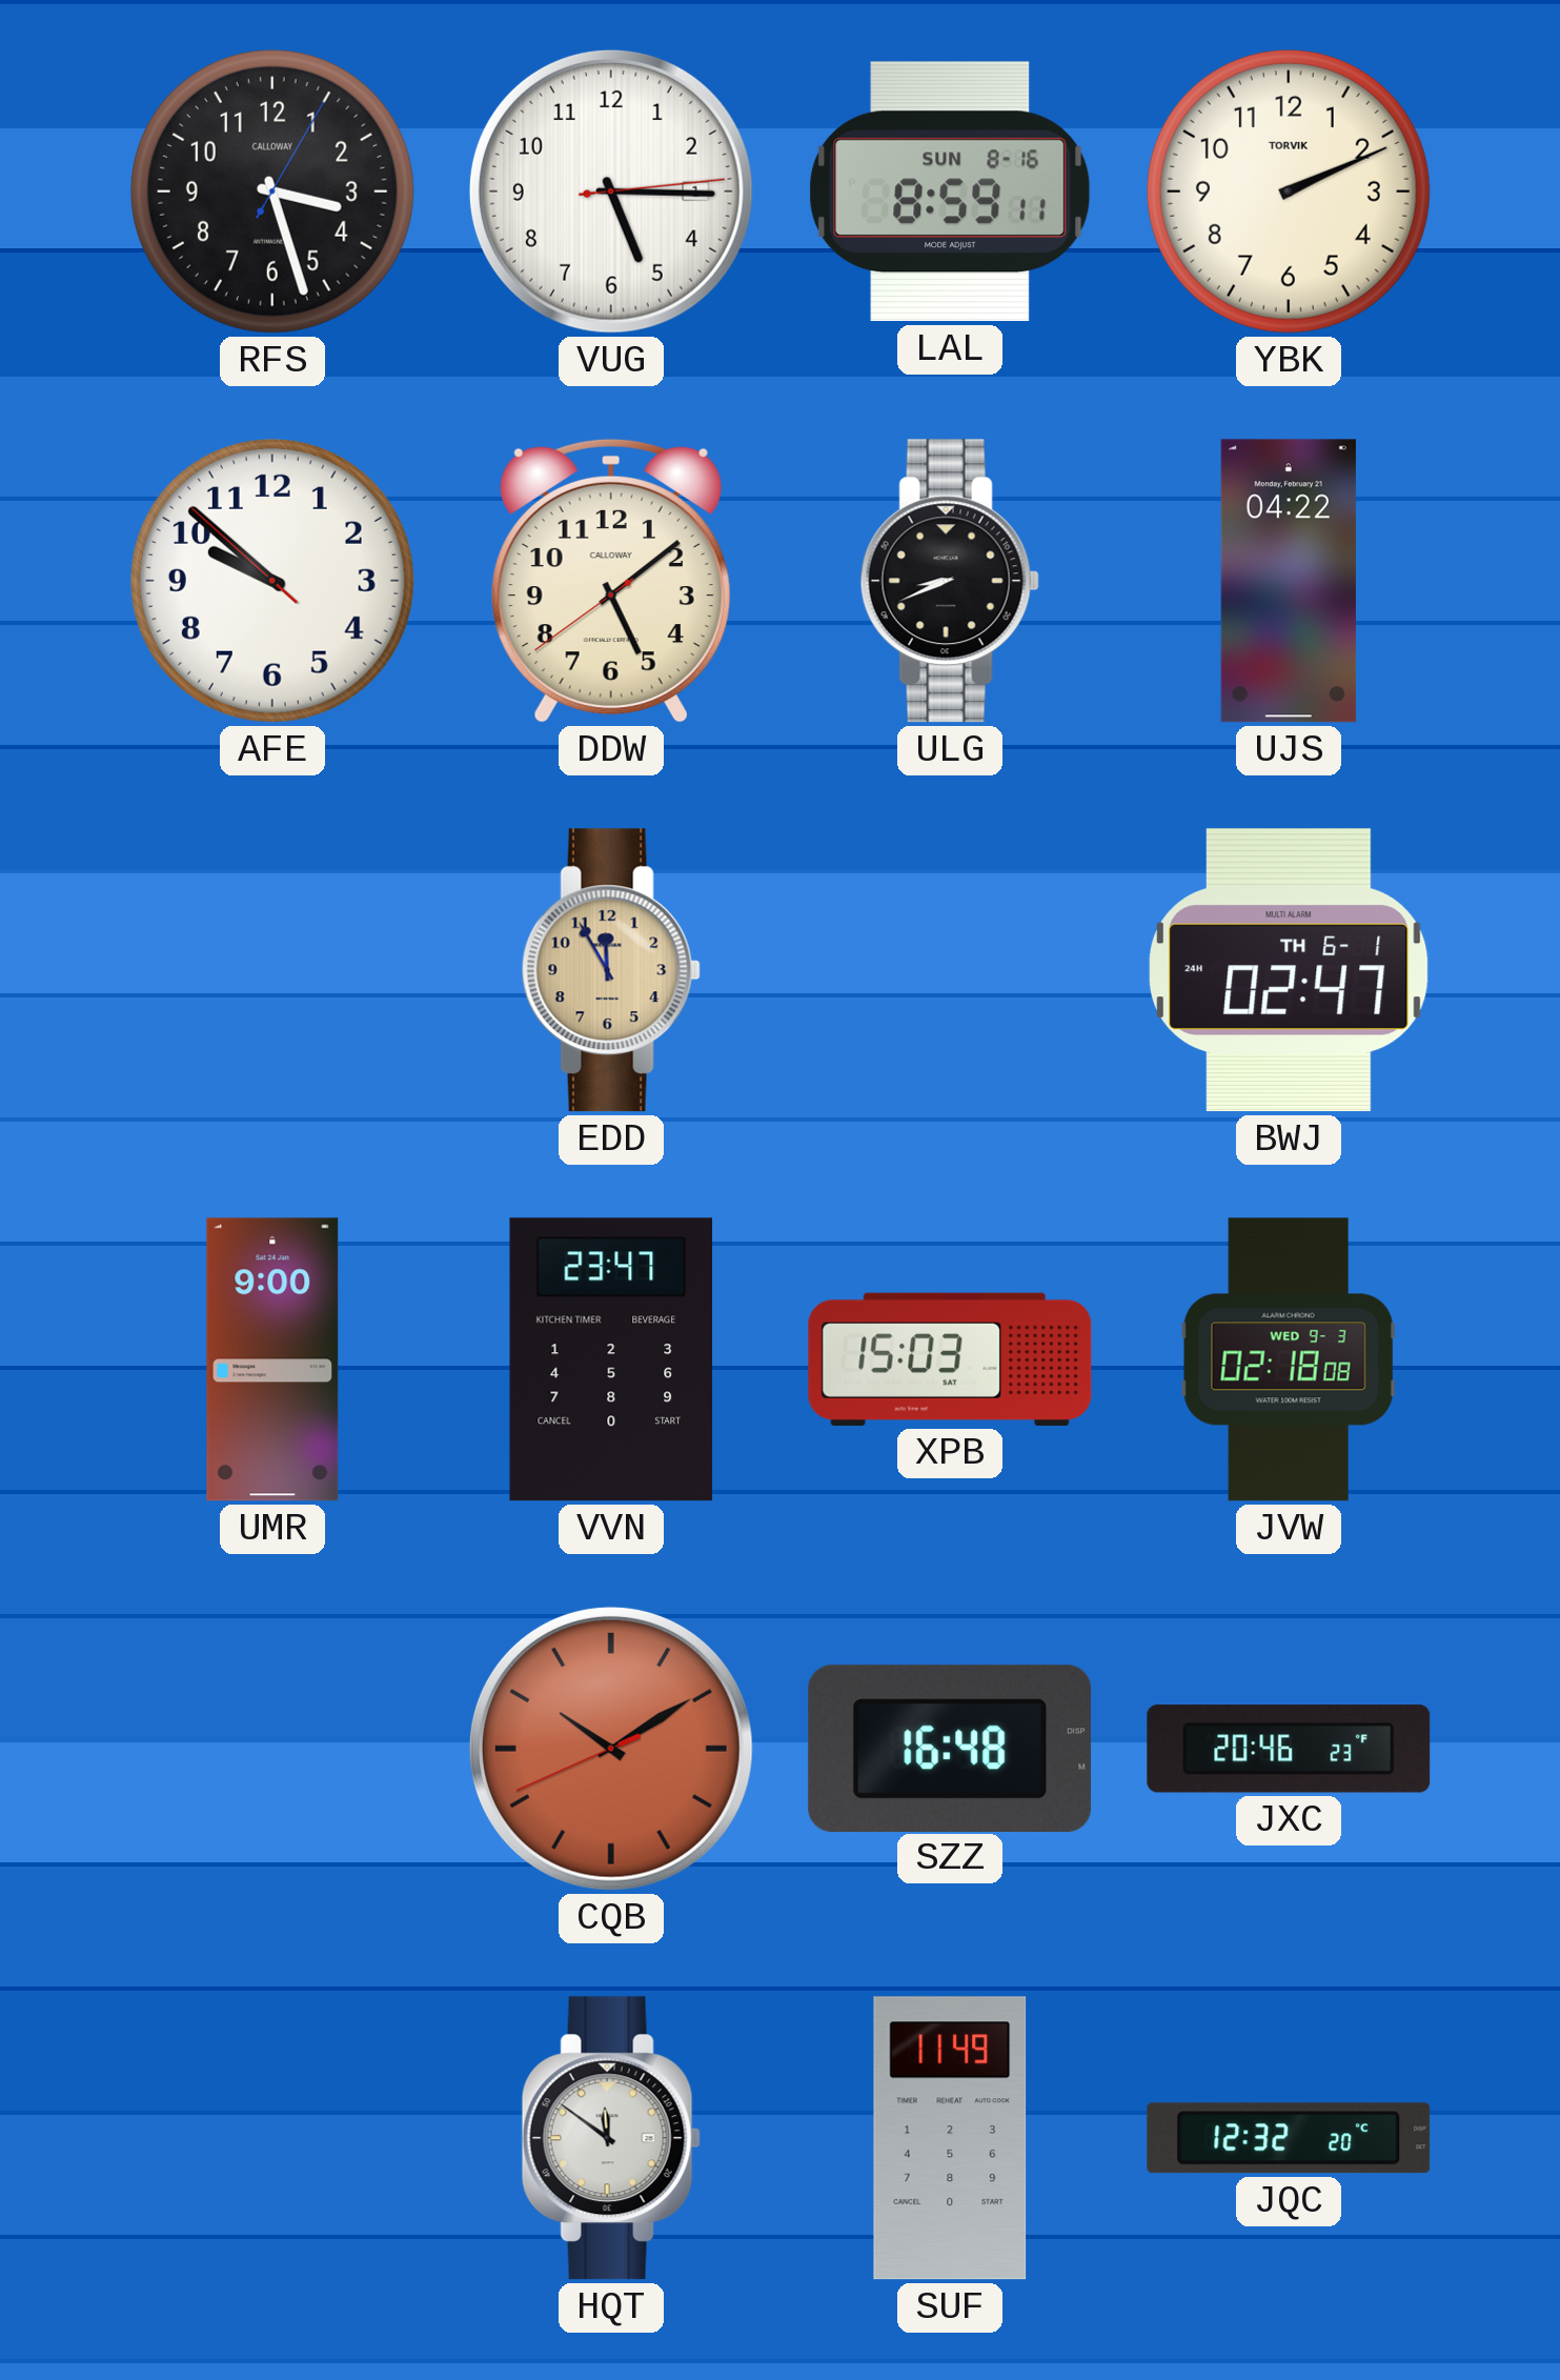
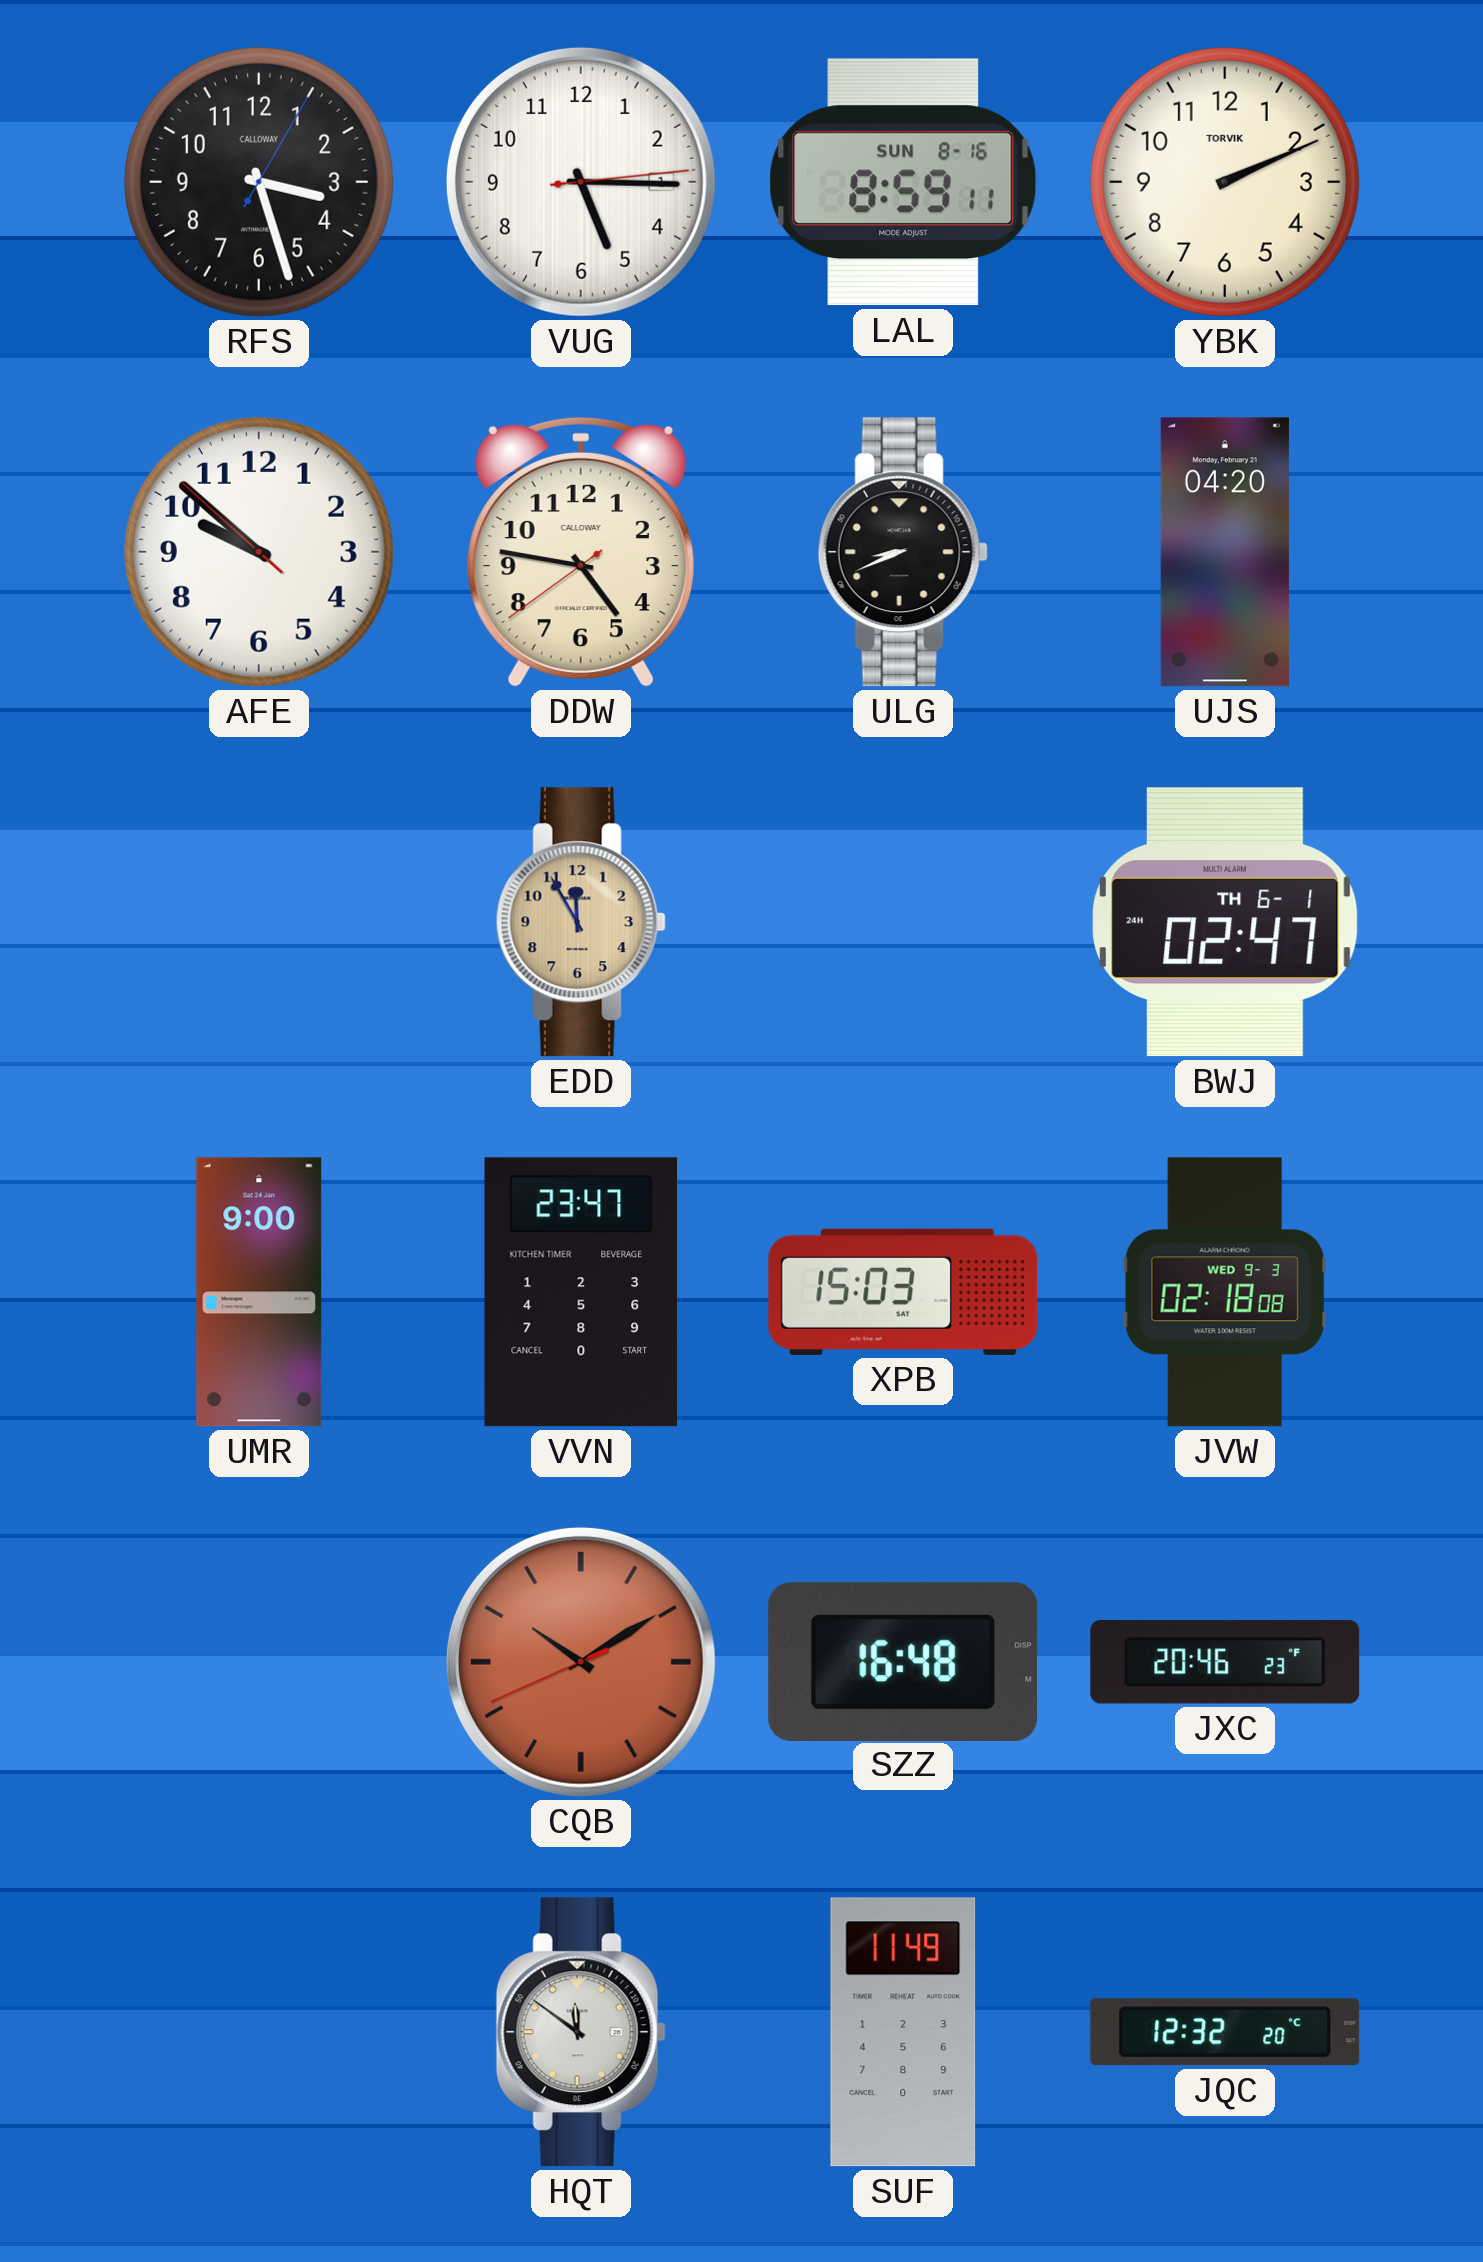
DDW: 5:08 -> 4:46 (581, 552)
UJS: 04:22 -> 04:20 (1225, 552)
